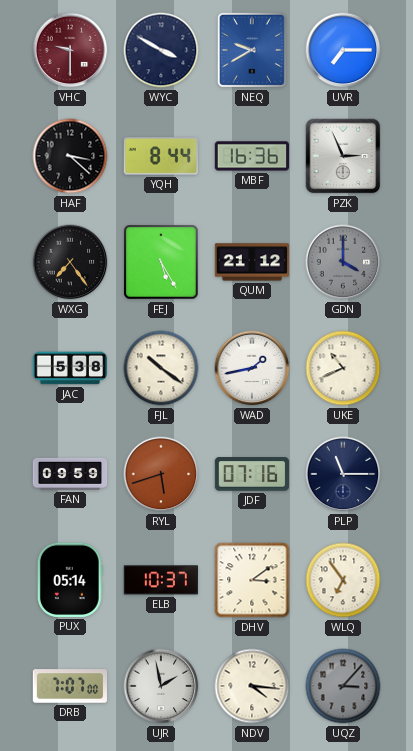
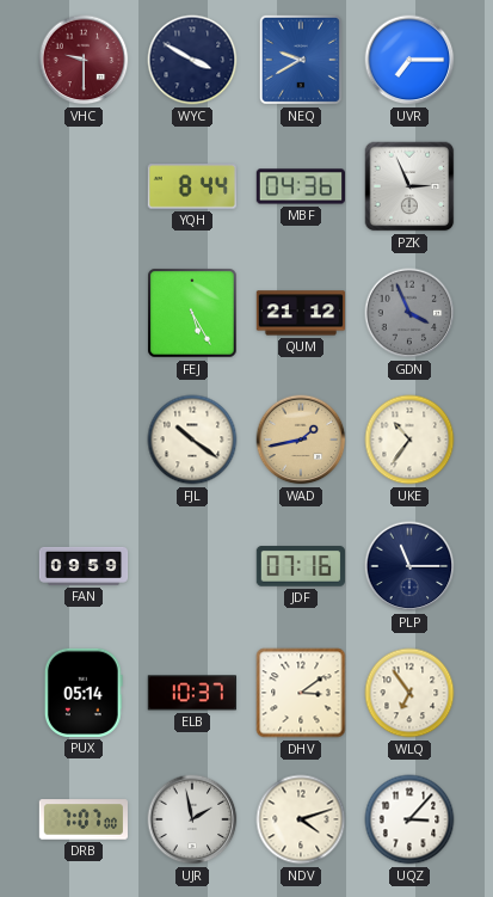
HAF: 3:22 -> none (70, 156)
MBF: 16:36 -> 04:36 (300, 186)
WXG: 7:24 -> none (70, 262)
GDN: 4:00 -> 3:56 (409, 313)
JAC: 5:38 -> none (69, 368)
WAD dial: white -> champagne (301, 440)
UKE: 10:41 -> 10:36 (409, 440)
RYL: 5:42 -> none (161, 474)
NDV: 4:16 -> 4:12 (301, 819)
UQZ dial: grey -> white (409, 819)
